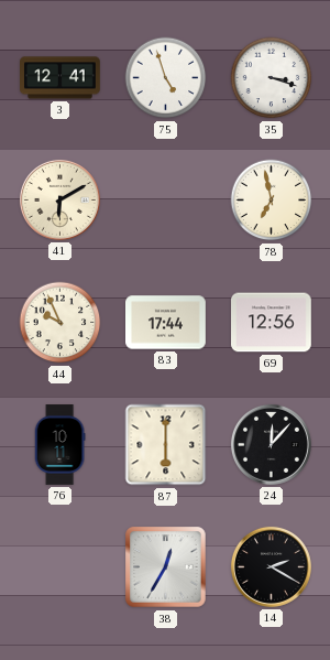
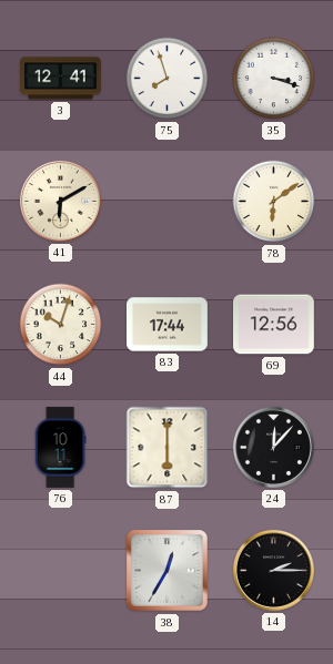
75: 4:57 -> 7:57 (168, 79)
78: 6:58 -> 6:09 (274, 202)
44: 9:56 -> 10:03 (61, 325)
14: 2:20 -> 2:15 (273, 570)
